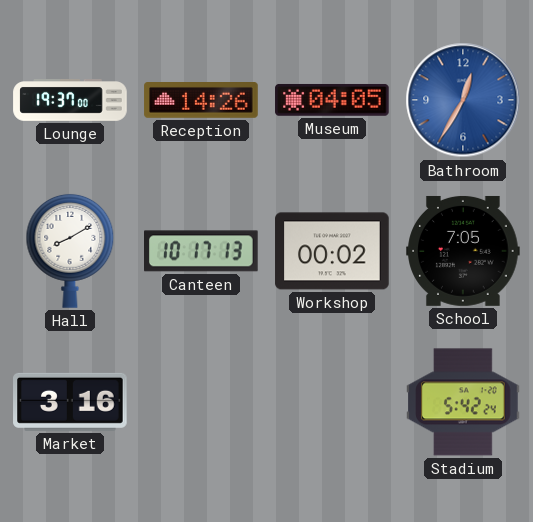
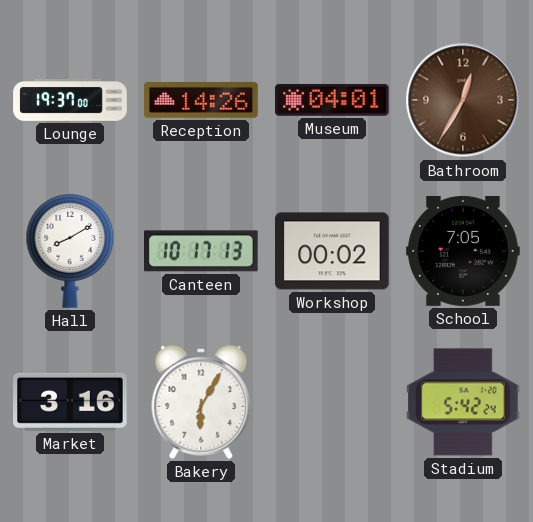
Museum: 04:05 -> 04:01 (332, 100)
Bathroom dial: blue -> brown (463, 100)
Bakery: none -> 6:05 (201, 402)
